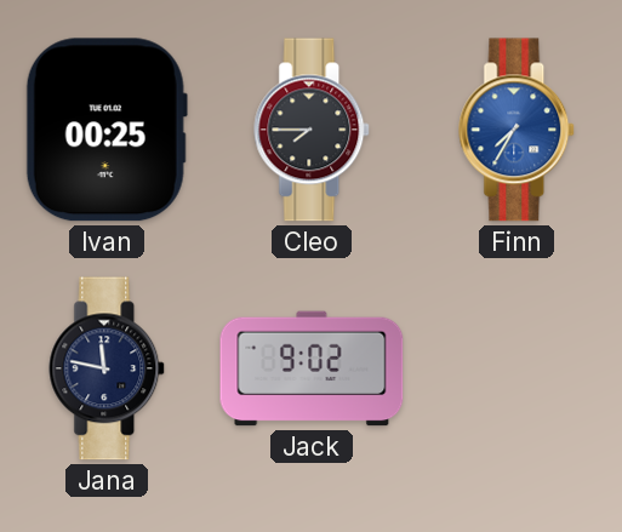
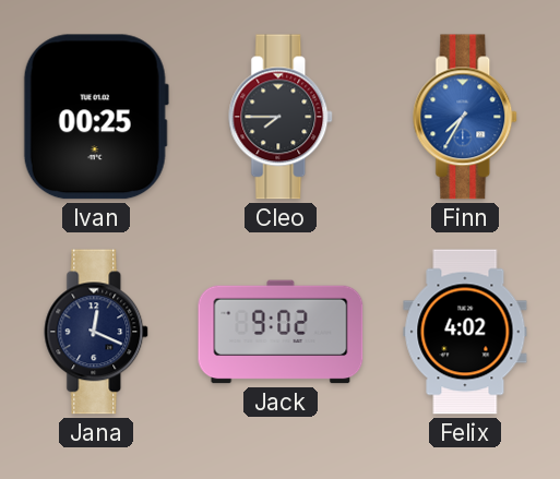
Jana: 11:47 -> 12:19 (97, 332)
Felix: none -> 4:02 (465, 332)
